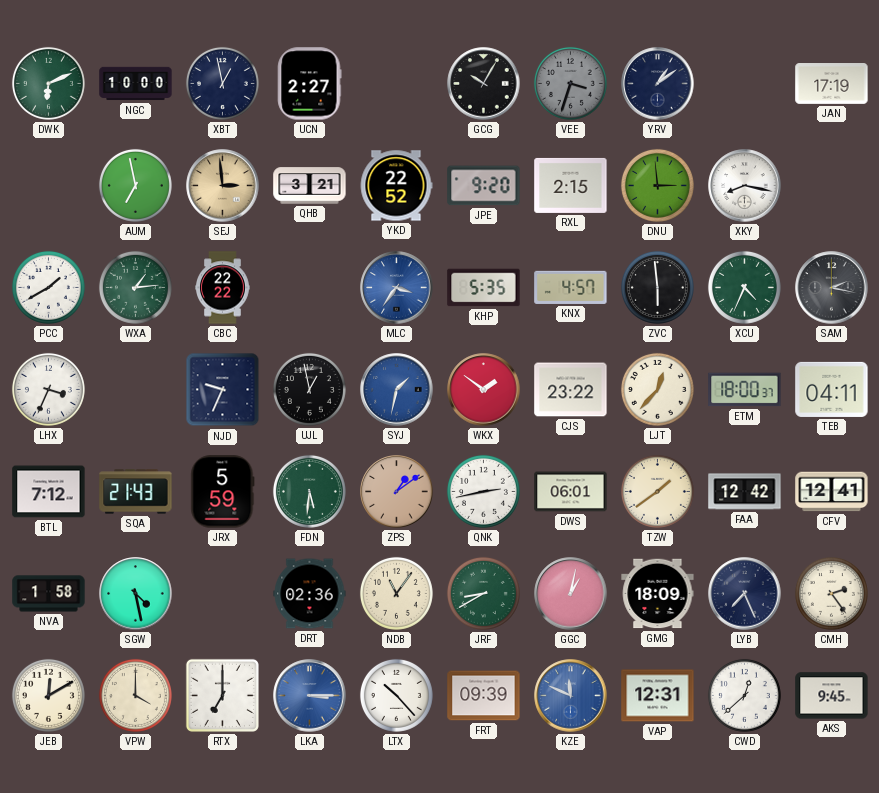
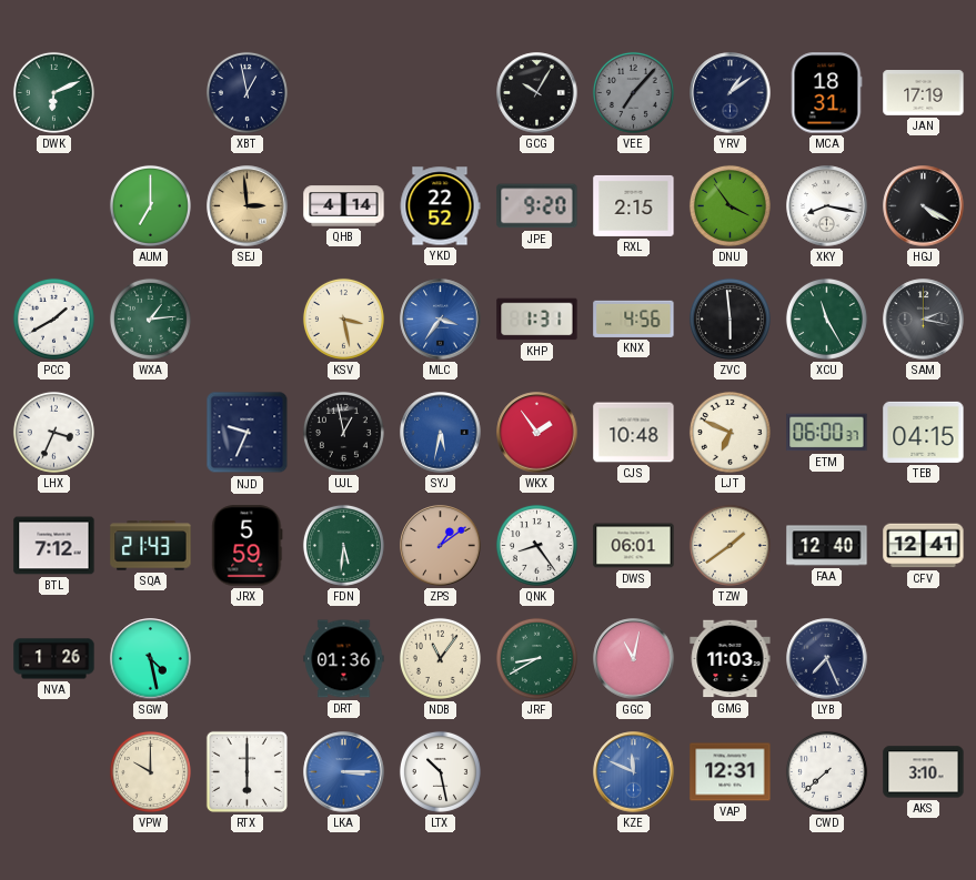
NGC: 10:00 -> none (136, 84)
UCN: 2:27 -> none (310, 84)
VEE: 3:33 -> 7:07 (633, 92)
MCA: none -> 18:31 (826, 93)
AUM: 6:58 -> 7:00 (150, 205)
QHB: 3:21 -> 4:14 (344, 206)
DNU: 2:59 -> 3:54 (730, 205)
HGJ: none -> 4:20 (924, 206)
CBC: 22:22 -> none (223, 288)
KSV: none -> 3:28 (343, 318)
KHP: 5:35 -> 1:31 (537, 320)
KNX: 4:57 -> 4:56 (634, 318)
XCU: 4:34 -> 11:25 (826, 318)
SYJ: 1:32 -> 5:32 (441, 433)
WKX: 1:51 -> 1:54 (537, 433)
CJS: 23:22 -> 10:48 (634, 433)
LJT: 12:37 -> 6:49 (730, 432)
ETM: 18:00 -> 06:00 (827, 433)
TEB: 04:11 -> 04:15 (924, 432)
QNK: 2:43 -> 8:24 (536, 545)
FAA: 12:42 -> 12:40 (827, 546)
NVA: 1:58 -> 1:26 (54, 659)
DRT: 02:36 -> 01:36 (344, 659)
GGC: 1:02 -> 11:02 (634, 659)
GMG: 18:09 -> 11:03 (731, 659)
CMH: 2:24 -> none (831, 593)
JEB: 12:10 -> none (48, 695)
VPW: 4:00 -> 10:00 (150, 771)
RTX: 7:00 -> 6:00 (246, 771)
LTX: 10:23 -> 10:28 (440, 771)
FRT: 09:39 -> none (484, 696)
CWD: 12:38 -> 7:38 (826, 771)
AKS: 9:45 -> 3:10 (924, 772)
